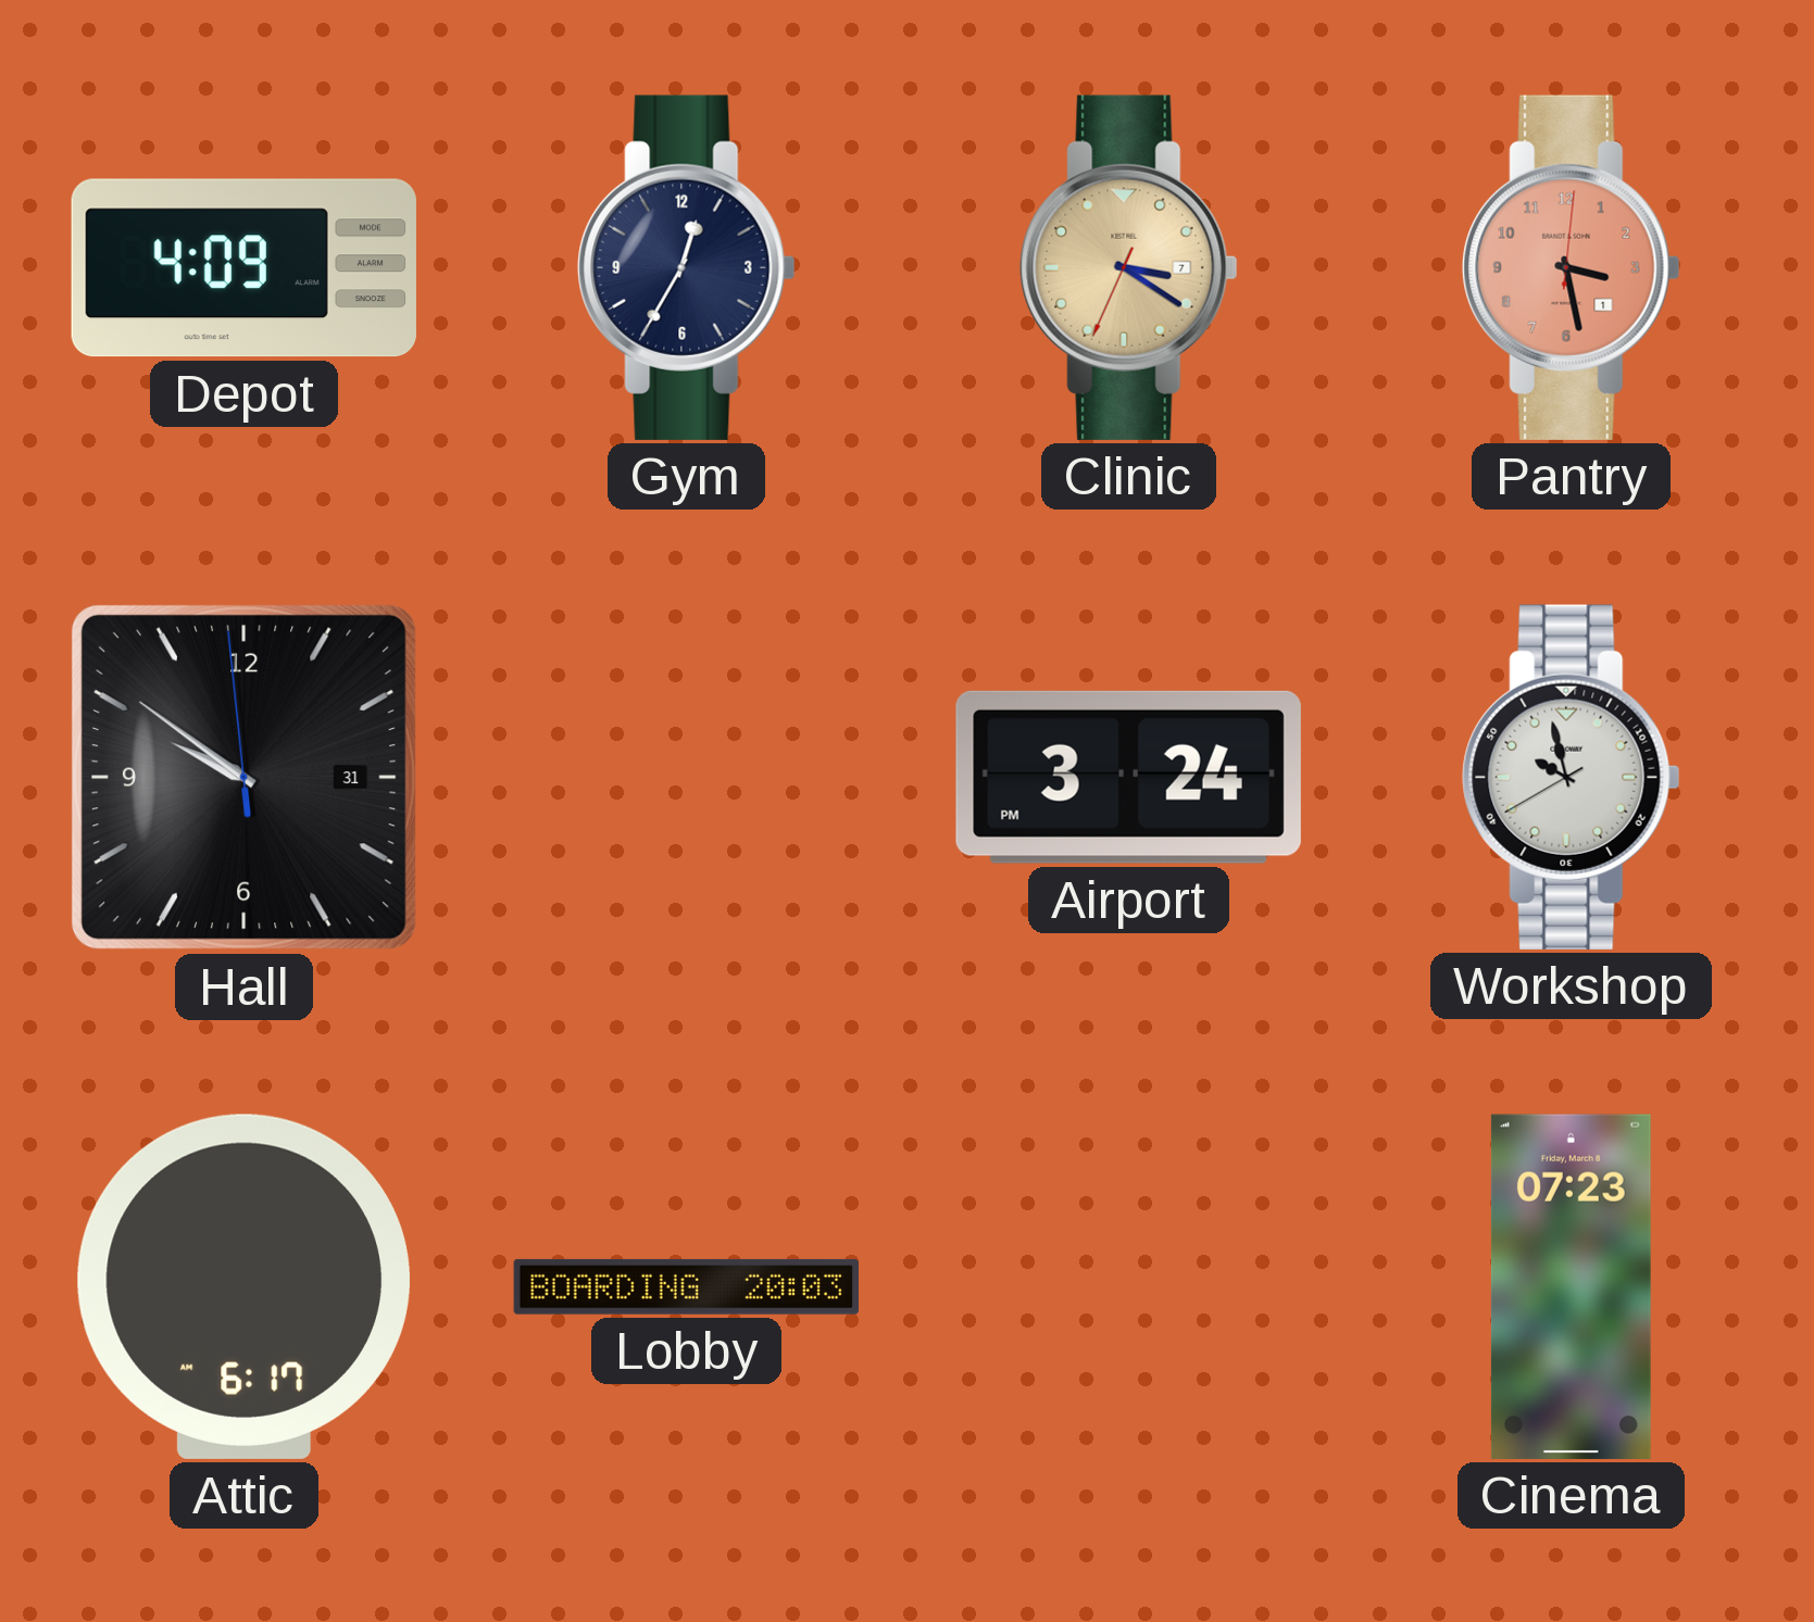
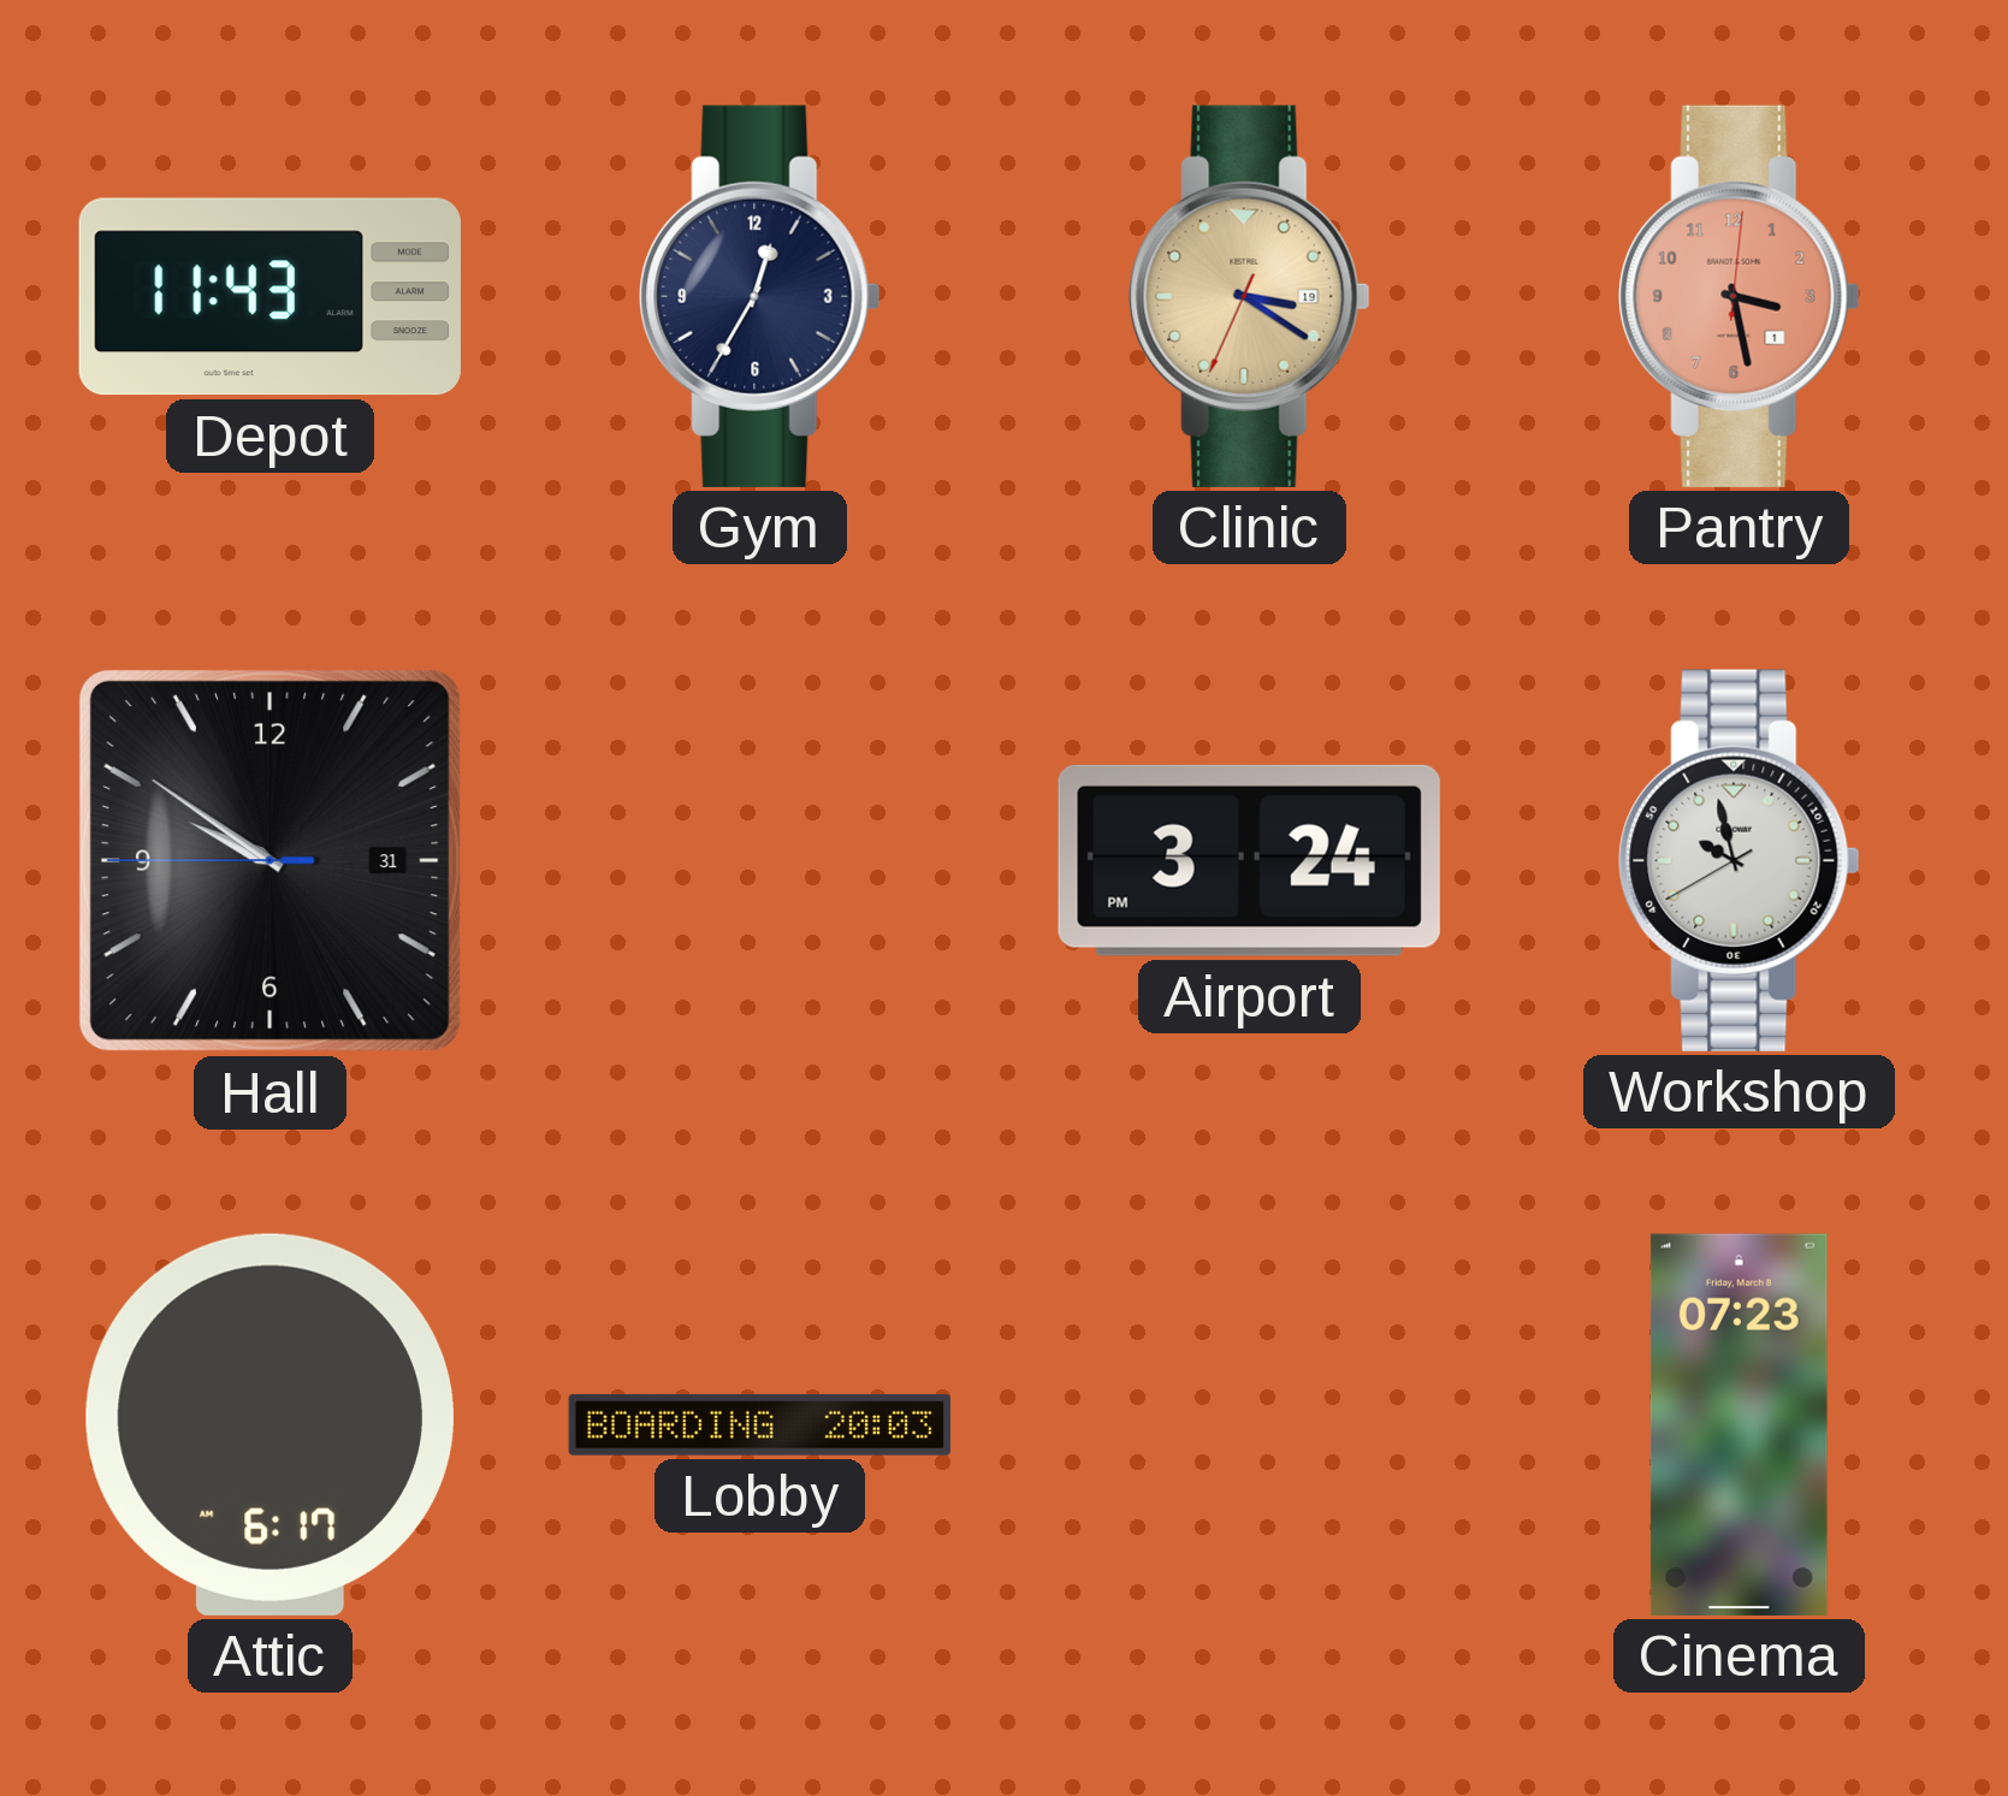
Depot: 4:09 -> 11:43 (269, 297)
Clinic date: 7 -> 19 (1250, 296)
Hall: 9:50:59 -> 9:50:45 (269, 860)
